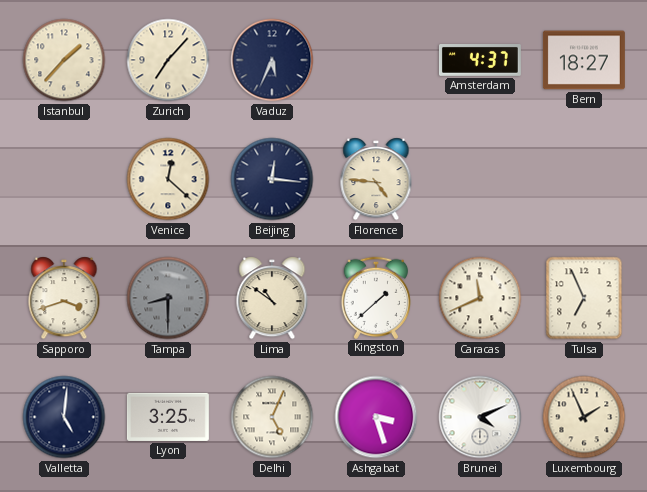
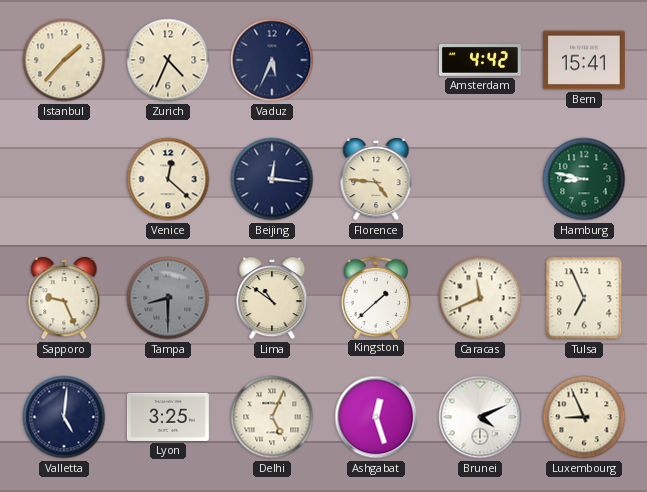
Zurich: 7:07 -> 4:34 (168, 60)
Amsterdam: 4:37 -> 4:42 (480, 61)
Bern: 18:27 -> 15:41 (584, 60)
Hamburg: none -> 8:47 (584, 179)
Sapporo: 3:42 -> 9:26 (64, 298)
Ashgabat: 3:27 -> 12:27 (376, 417)
Luxembourg: 1:56 -> 8:56 (584, 417)
